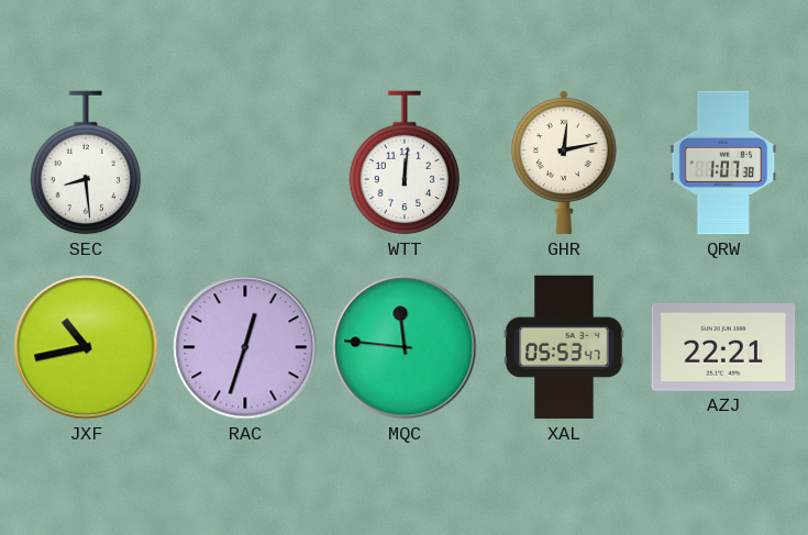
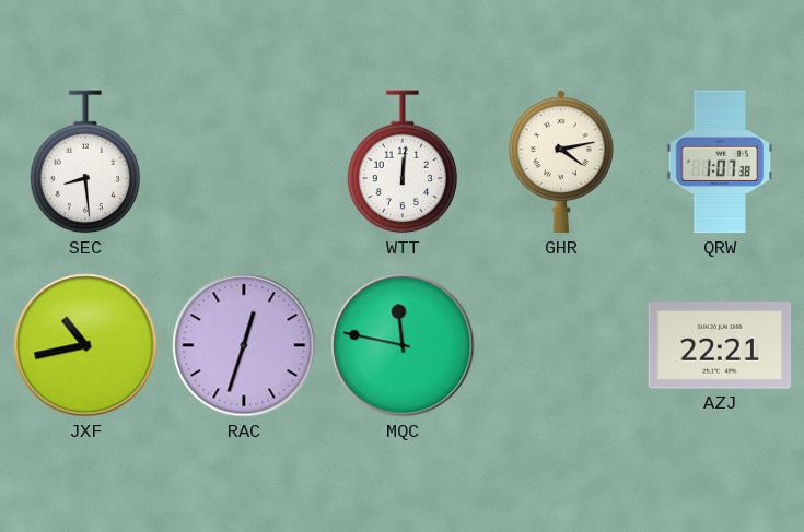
GHR: 12:13 -> 4:13 (561, 162)
MQC: 11:46 -> 11:47 (403, 345)
XAL: 05:53 -> none (564, 347)
